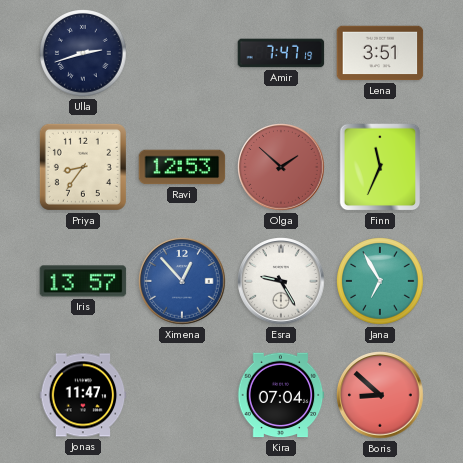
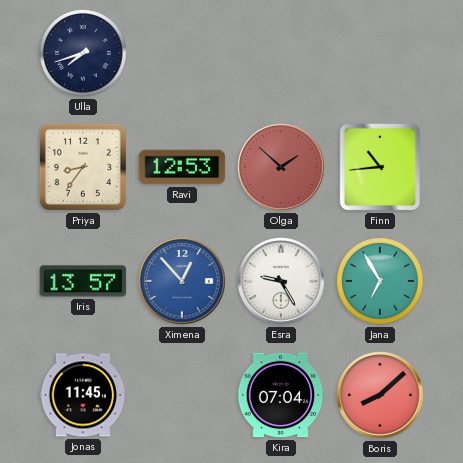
Ulla: 2:42 -> 7:42 (83, 53)
Amir: 7:47 -> none (281, 53)
Lena: 3:51 -> none (380, 53)
Finn: 11:34 -> 10:44 (380, 167)
Jonas: 11:47 -> 11:45 (83, 395)
Boris: 8:52 -> 8:08 (380, 395)
